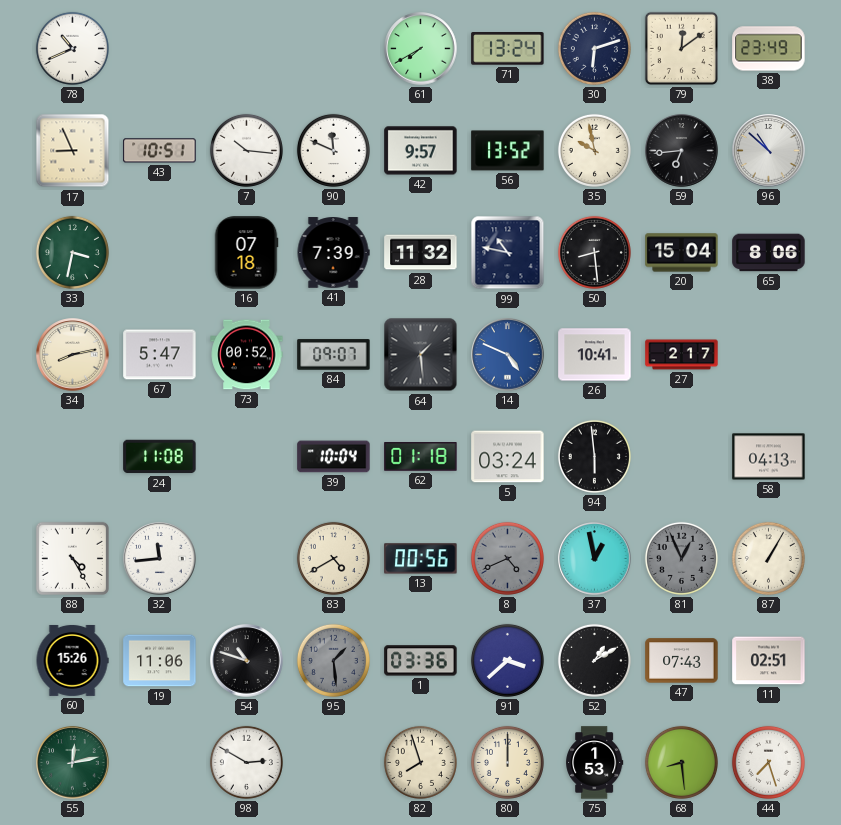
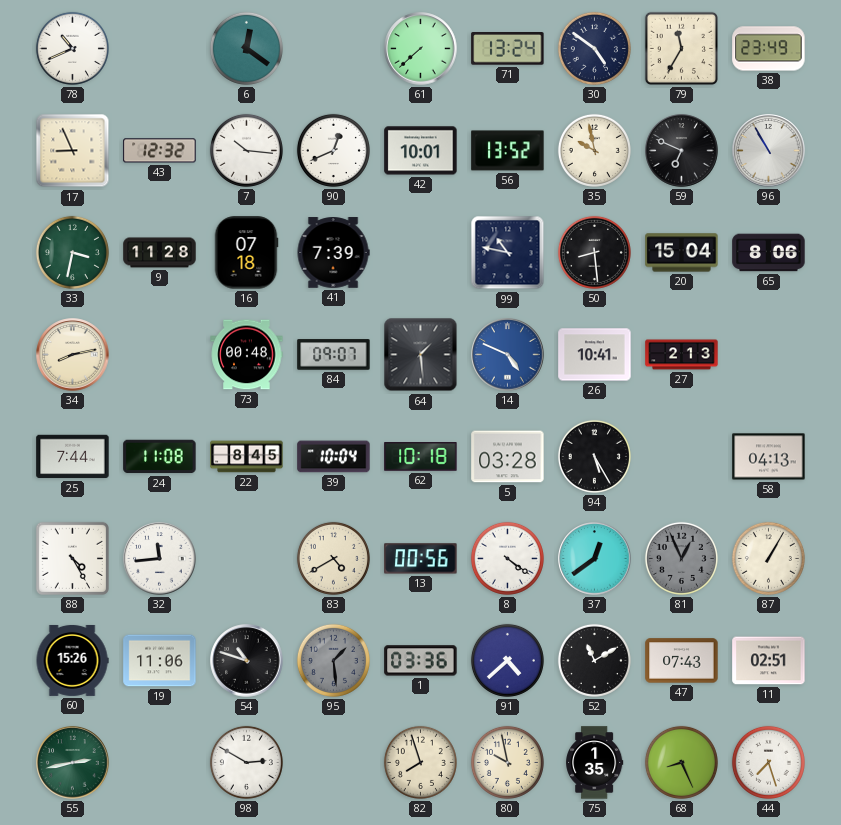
6: none -> 12:21 (246, 48)
61: 7:40 -> 7:38 (421, 49)
30: 6:12 -> 4:51 (594, 48)
79: 12:09 -> 11:35 (681, 48)
43: 10:51 -> 12:32 (160, 151)
90: 11:49 -> 12:41 (333, 150)
42: 9:57 -> 10:01 (421, 151)
59: 6:44 -> 6:49 (682, 151)
96: 10:52 -> 10:55 (769, 151)
9: none -> 11:28 (160, 253)
28: 11:32 -> none (421, 253)
67: 5:47 -> none (160, 355)
73: 00:52 -> 00:48 (247, 355)
27: 2:17 -> 2:13 (682, 355)
25: none -> 7:44 (73, 457)
22: none -> 8:45 (247, 457)
62: 01:18 -> 10:18 (421, 457)
5: 03:24 -> 03:28 (508, 457)
94: 5:59 -> 5:25 (594, 456)
8: 4:41 -> 4:21 (507, 558)
8 dial: grey -> white (507, 558)
37: 12:58 -> 12:39 (595, 559)
91: 3:38 -> 4:38 (507, 660)
52: 1:10 -> 11:10 (594, 660)
55: 12:13 -> 2:43 (73, 763)
80: 12:00 -> 9:58 (507, 762)
75: 1:53 -> 1:35 (595, 763)
68: 8:29 -> 8:26 (681, 762)
